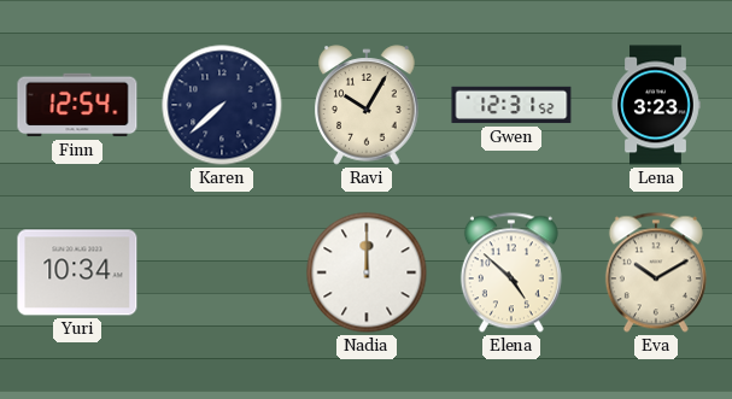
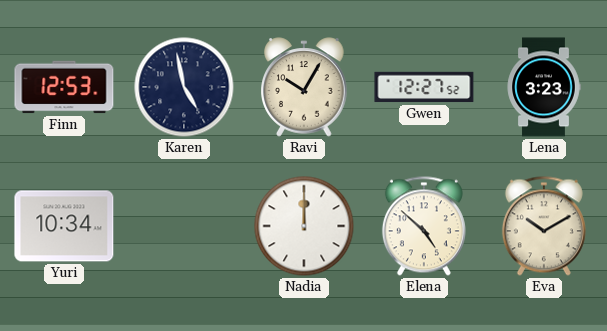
Finn: 12:54 -> 12:53 (64, 87)
Karen: 7:38 -> 4:58 (184, 87)
Gwen: 12:31 -> 12:27 (424, 87)
